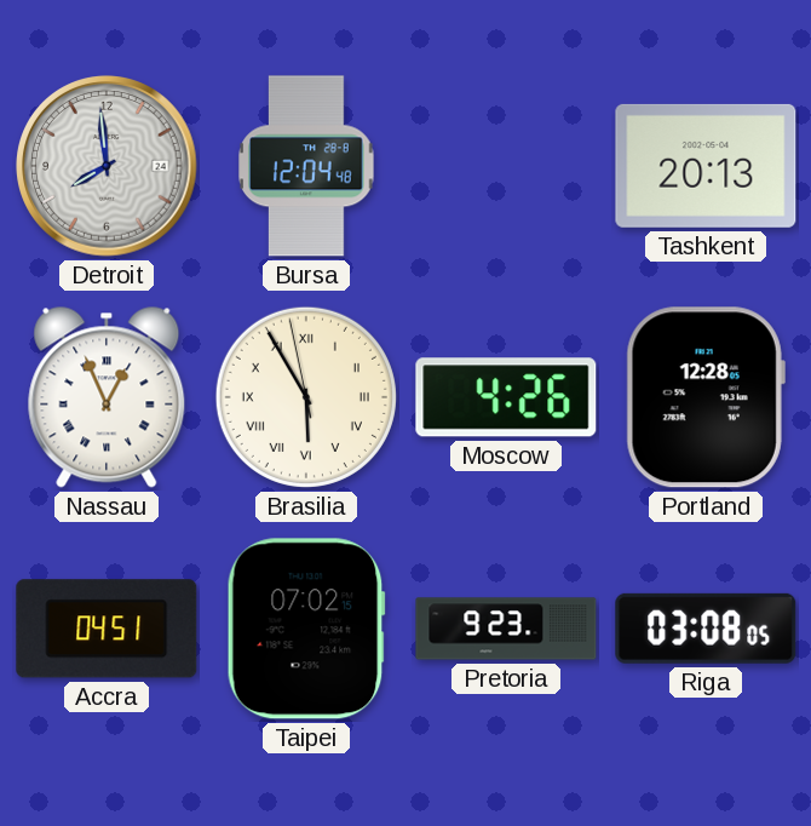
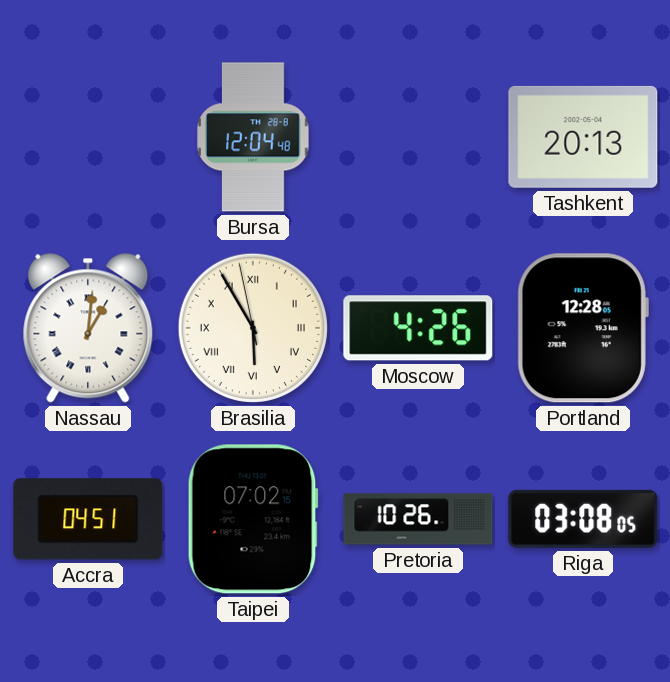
Detroit: 7:59 -> none (107, 166)
Nassau: 12:56 -> 1:01 (88, 328)
Pretoria: 9:23 -> 10:26 (418, 519)
